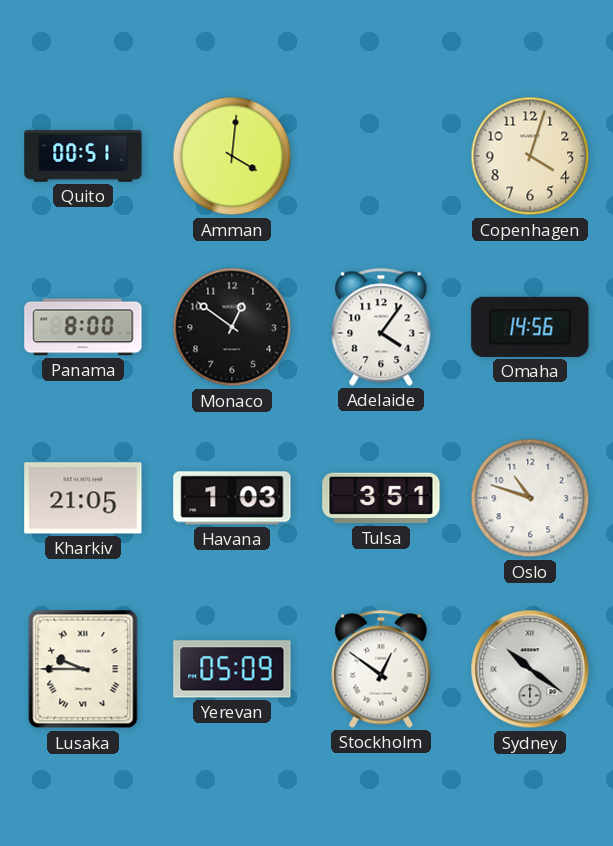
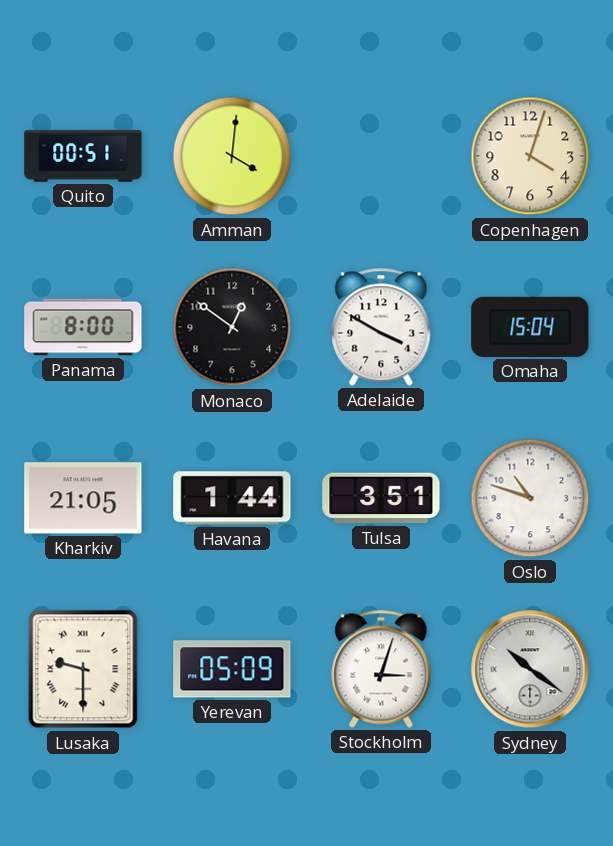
Adelaide: 4:06 -> 3:50 (381, 327)
Omaha: 14:56 -> 15:04 (530, 327)
Havana: 1:03 -> 1:44 (232, 498)
Lusaka: 9:45 -> 9:30 (83, 669)
Stockholm: 12:51 -> 3:03 (381, 669)
